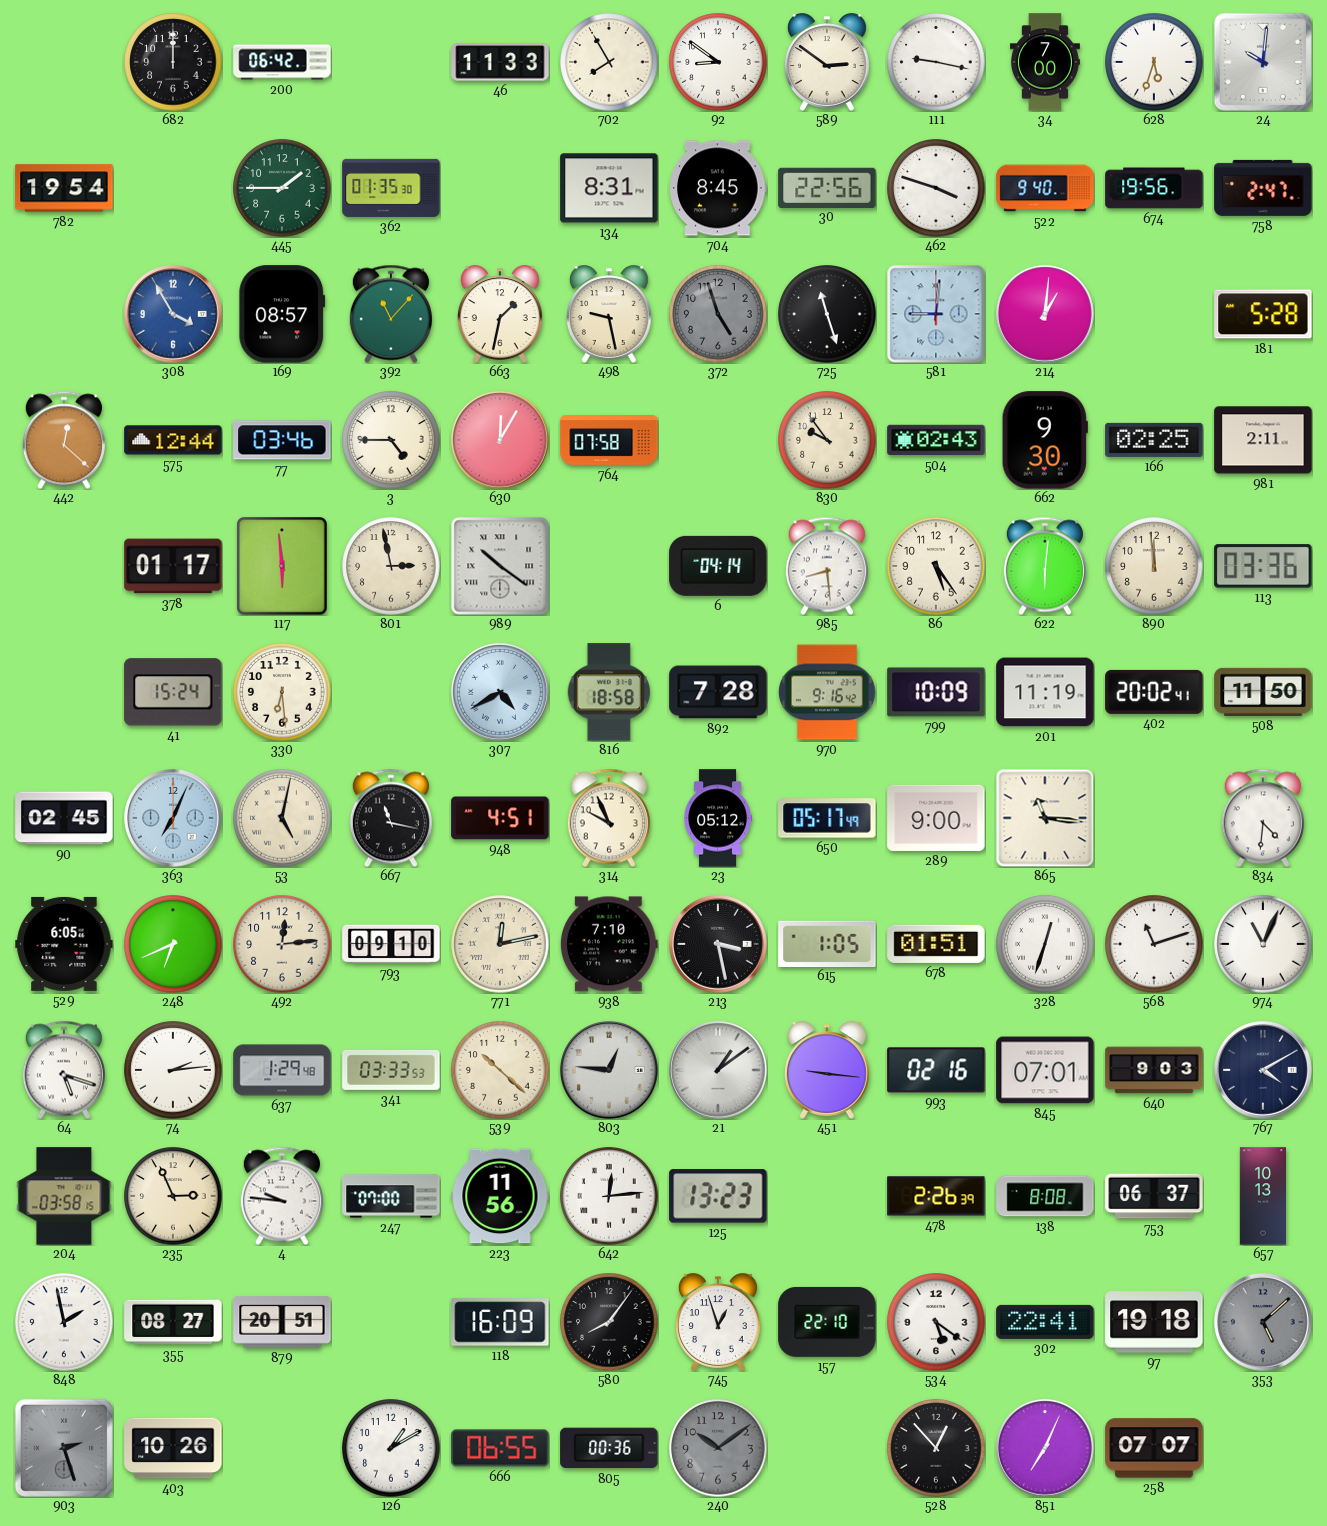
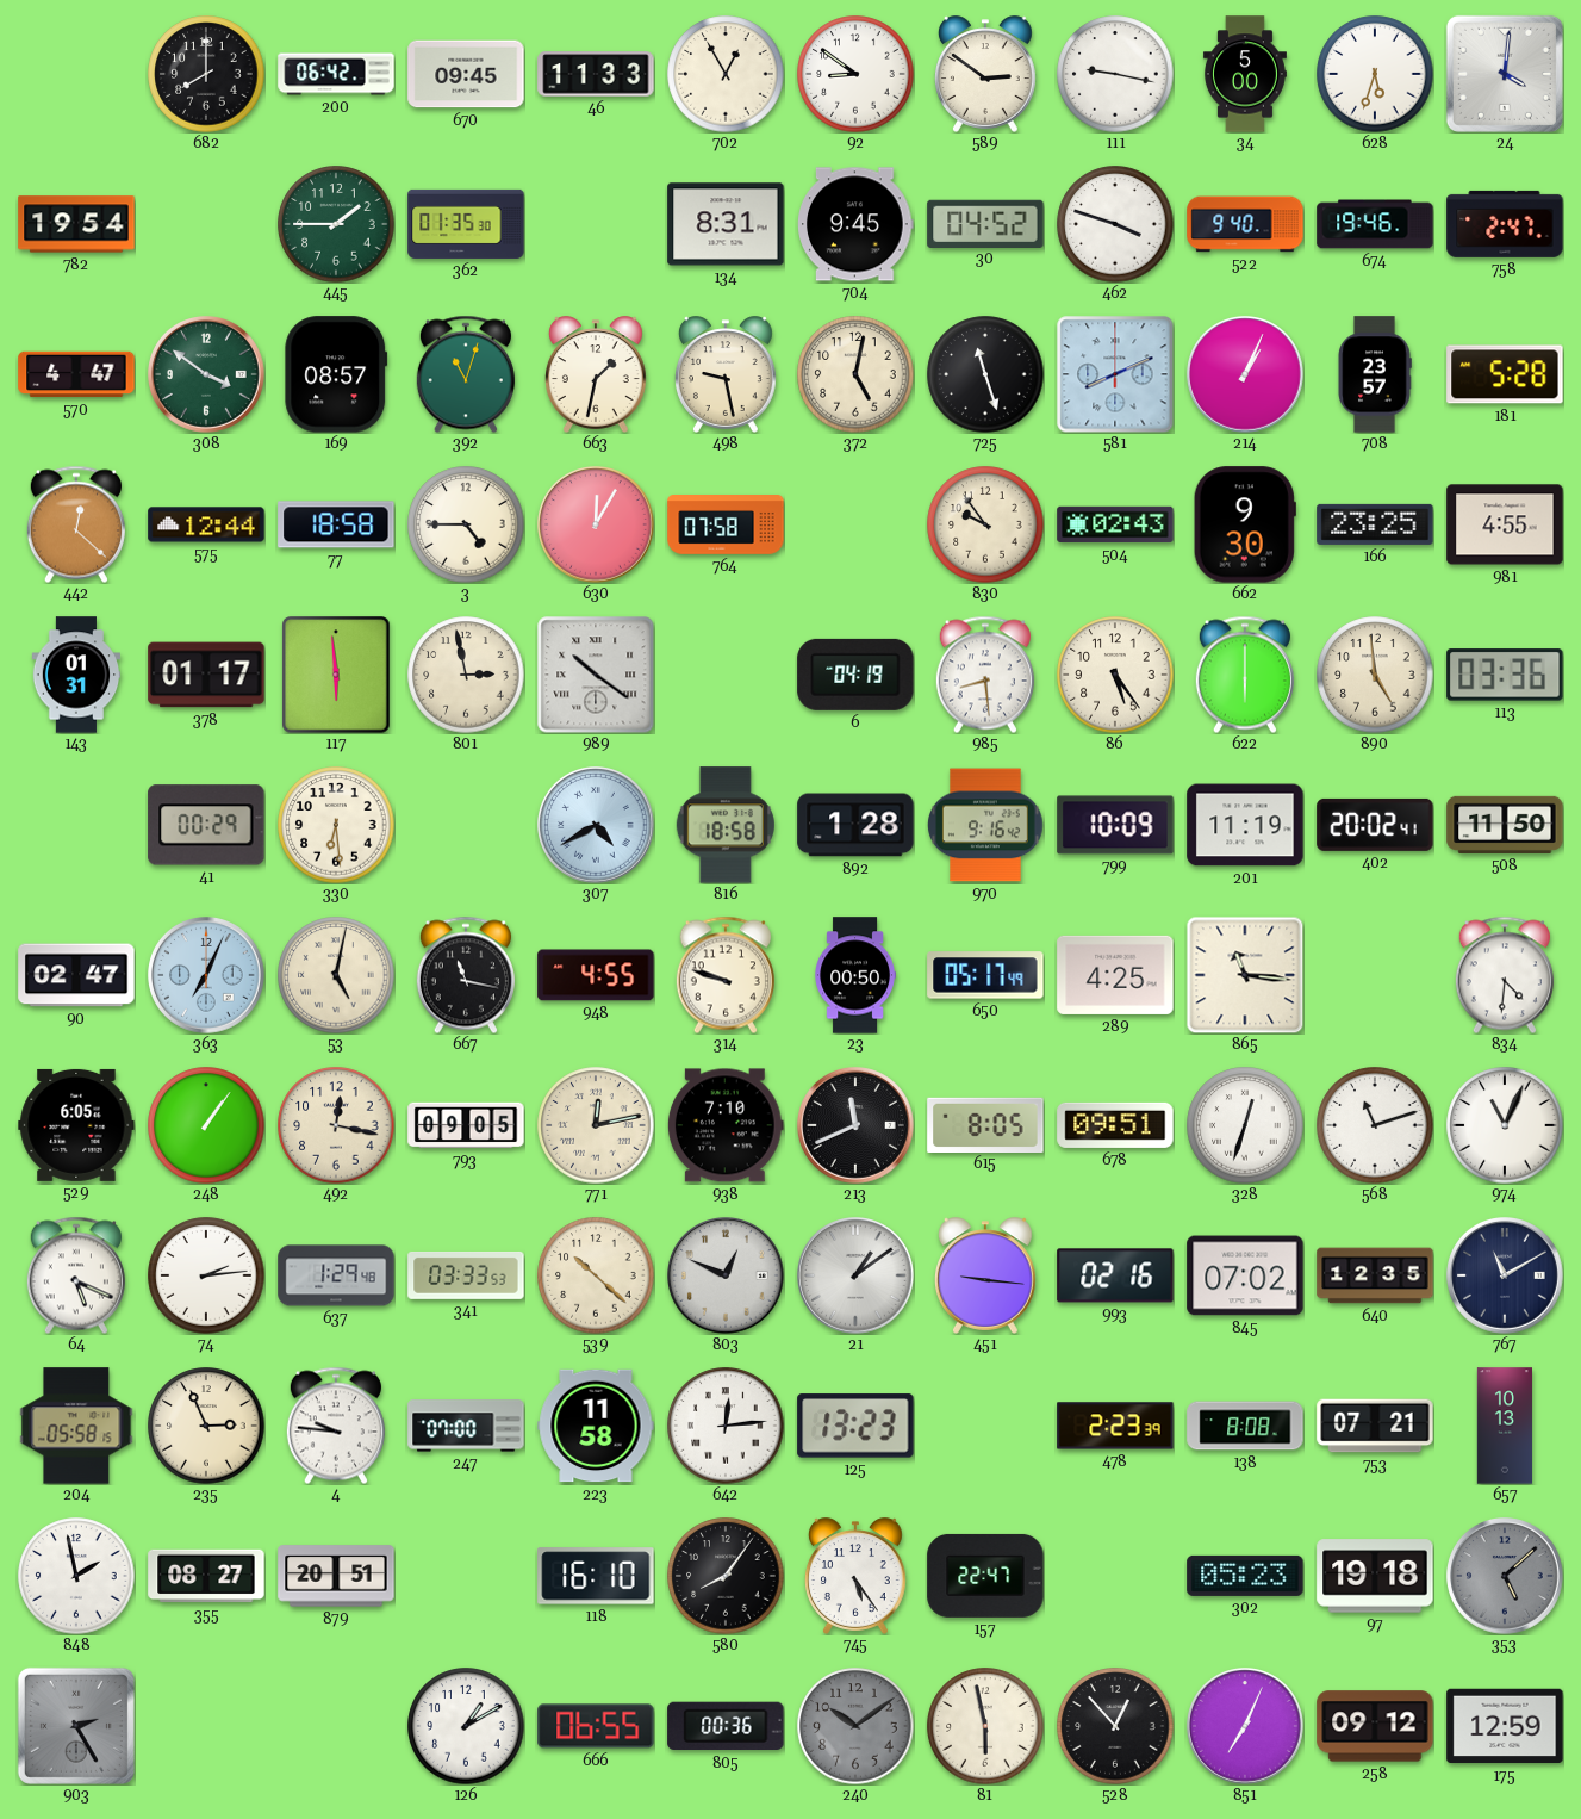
682: 12:00 -> 8:00 (206, 74)
670: none -> 09:45 (466, 74)
702: 7:55 -> 12:55 (726, 74)
34: 7:00 -> 5:00 (1245, 74)
24: 10:01 -> 4:01 (1505, 74)
704: 8:45 -> 9:45 (855, 224)
30: 22:56 -> 04:52 (985, 223)
674: 19:56 -> 19:46 (1375, 224)
570: none -> 4:47 (76, 374)
308: 3:55 -> 3:51 (207, 375)
308 dial: blue -> green (207, 375)
392: 11:07 -> 11:03 (466, 374)
372: 4:57 -> 5:02 (855, 374)
372 dial: grey -> cream (855, 374)
581: 9:01 -> 8:11 (1115, 374)
214: 1:01 -> 1:04 (1246, 375)
708: none -> 23:57 (1375, 374)
77: 03:46 -> 18:58 (336, 524)
166: 02:25 -> 23:25 (1375, 524)
981: 2:11 -> 4:55 (1505, 524)
143: none -> 01:31 (76, 675)
6: 04:14 -> 04:19 (855, 675)
622: 6:01 -> 6:00 (1245, 675)
890: 11:59 -> 4:59 (1375, 675)
41: 15:24 -> 00:29 (206, 825)
892: 7:28 -> 1:28 (855, 825)
90: 02:45 -> 02:47 (76, 975)
948: 4:51 -> 4:55 (596, 975)
314: 9:56 -> 9:48 (726, 975)
23: 05:12 -> 00:50 (854, 975)
289: 9:00 -> 4:25 (1115, 975)
248: 6:41 -> 1:06 (206, 1125)
492: 12:14 -> 12:17 (336, 1125)
793: 09:10 -> 09:05 (466, 1125)
213: 3:28 -> 11:41 (857, 1126)
615: 1:05 -> 8:05 (985, 1124)
678: 01:51 -> 09:51 (1115, 1125)
64: 5:18 -> 5:19 (76, 1275)
803: 12:46 -> 12:49 (727, 1277)
845: 07:01 -> 07:02 (1245, 1275)
640: 9:03 -> 12:35 (1375, 1275)
767: 4:10 -> 11:10 (1506, 1277)
204: 03:58 -> 05:58 (76, 1426)
223: 11:56 -> 11:58 (596, 1426)
478: 2:26 -> 2:23 (1115, 1426)
753: 06:37 -> 07:21 (1375, 1426)
118: 16:09 -> 16:10 (596, 1576)
745: 12:57 -> 5:24 (857, 1576)
157: 22:10 -> 22:47 (985, 1576)
534: 5:21 -> none (936, 1322)
302: 22:41 -> 05:23 (1245, 1576)
903: 2:27 -> 2:25 (76, 1726)
403: 10:26 -> none (173, 1448)
81: none -> 5:58 (985, 1726)
258: 07:07 -> 09:12 (1375, 1726)
175: none -> 12:59 (1505, 1726)
